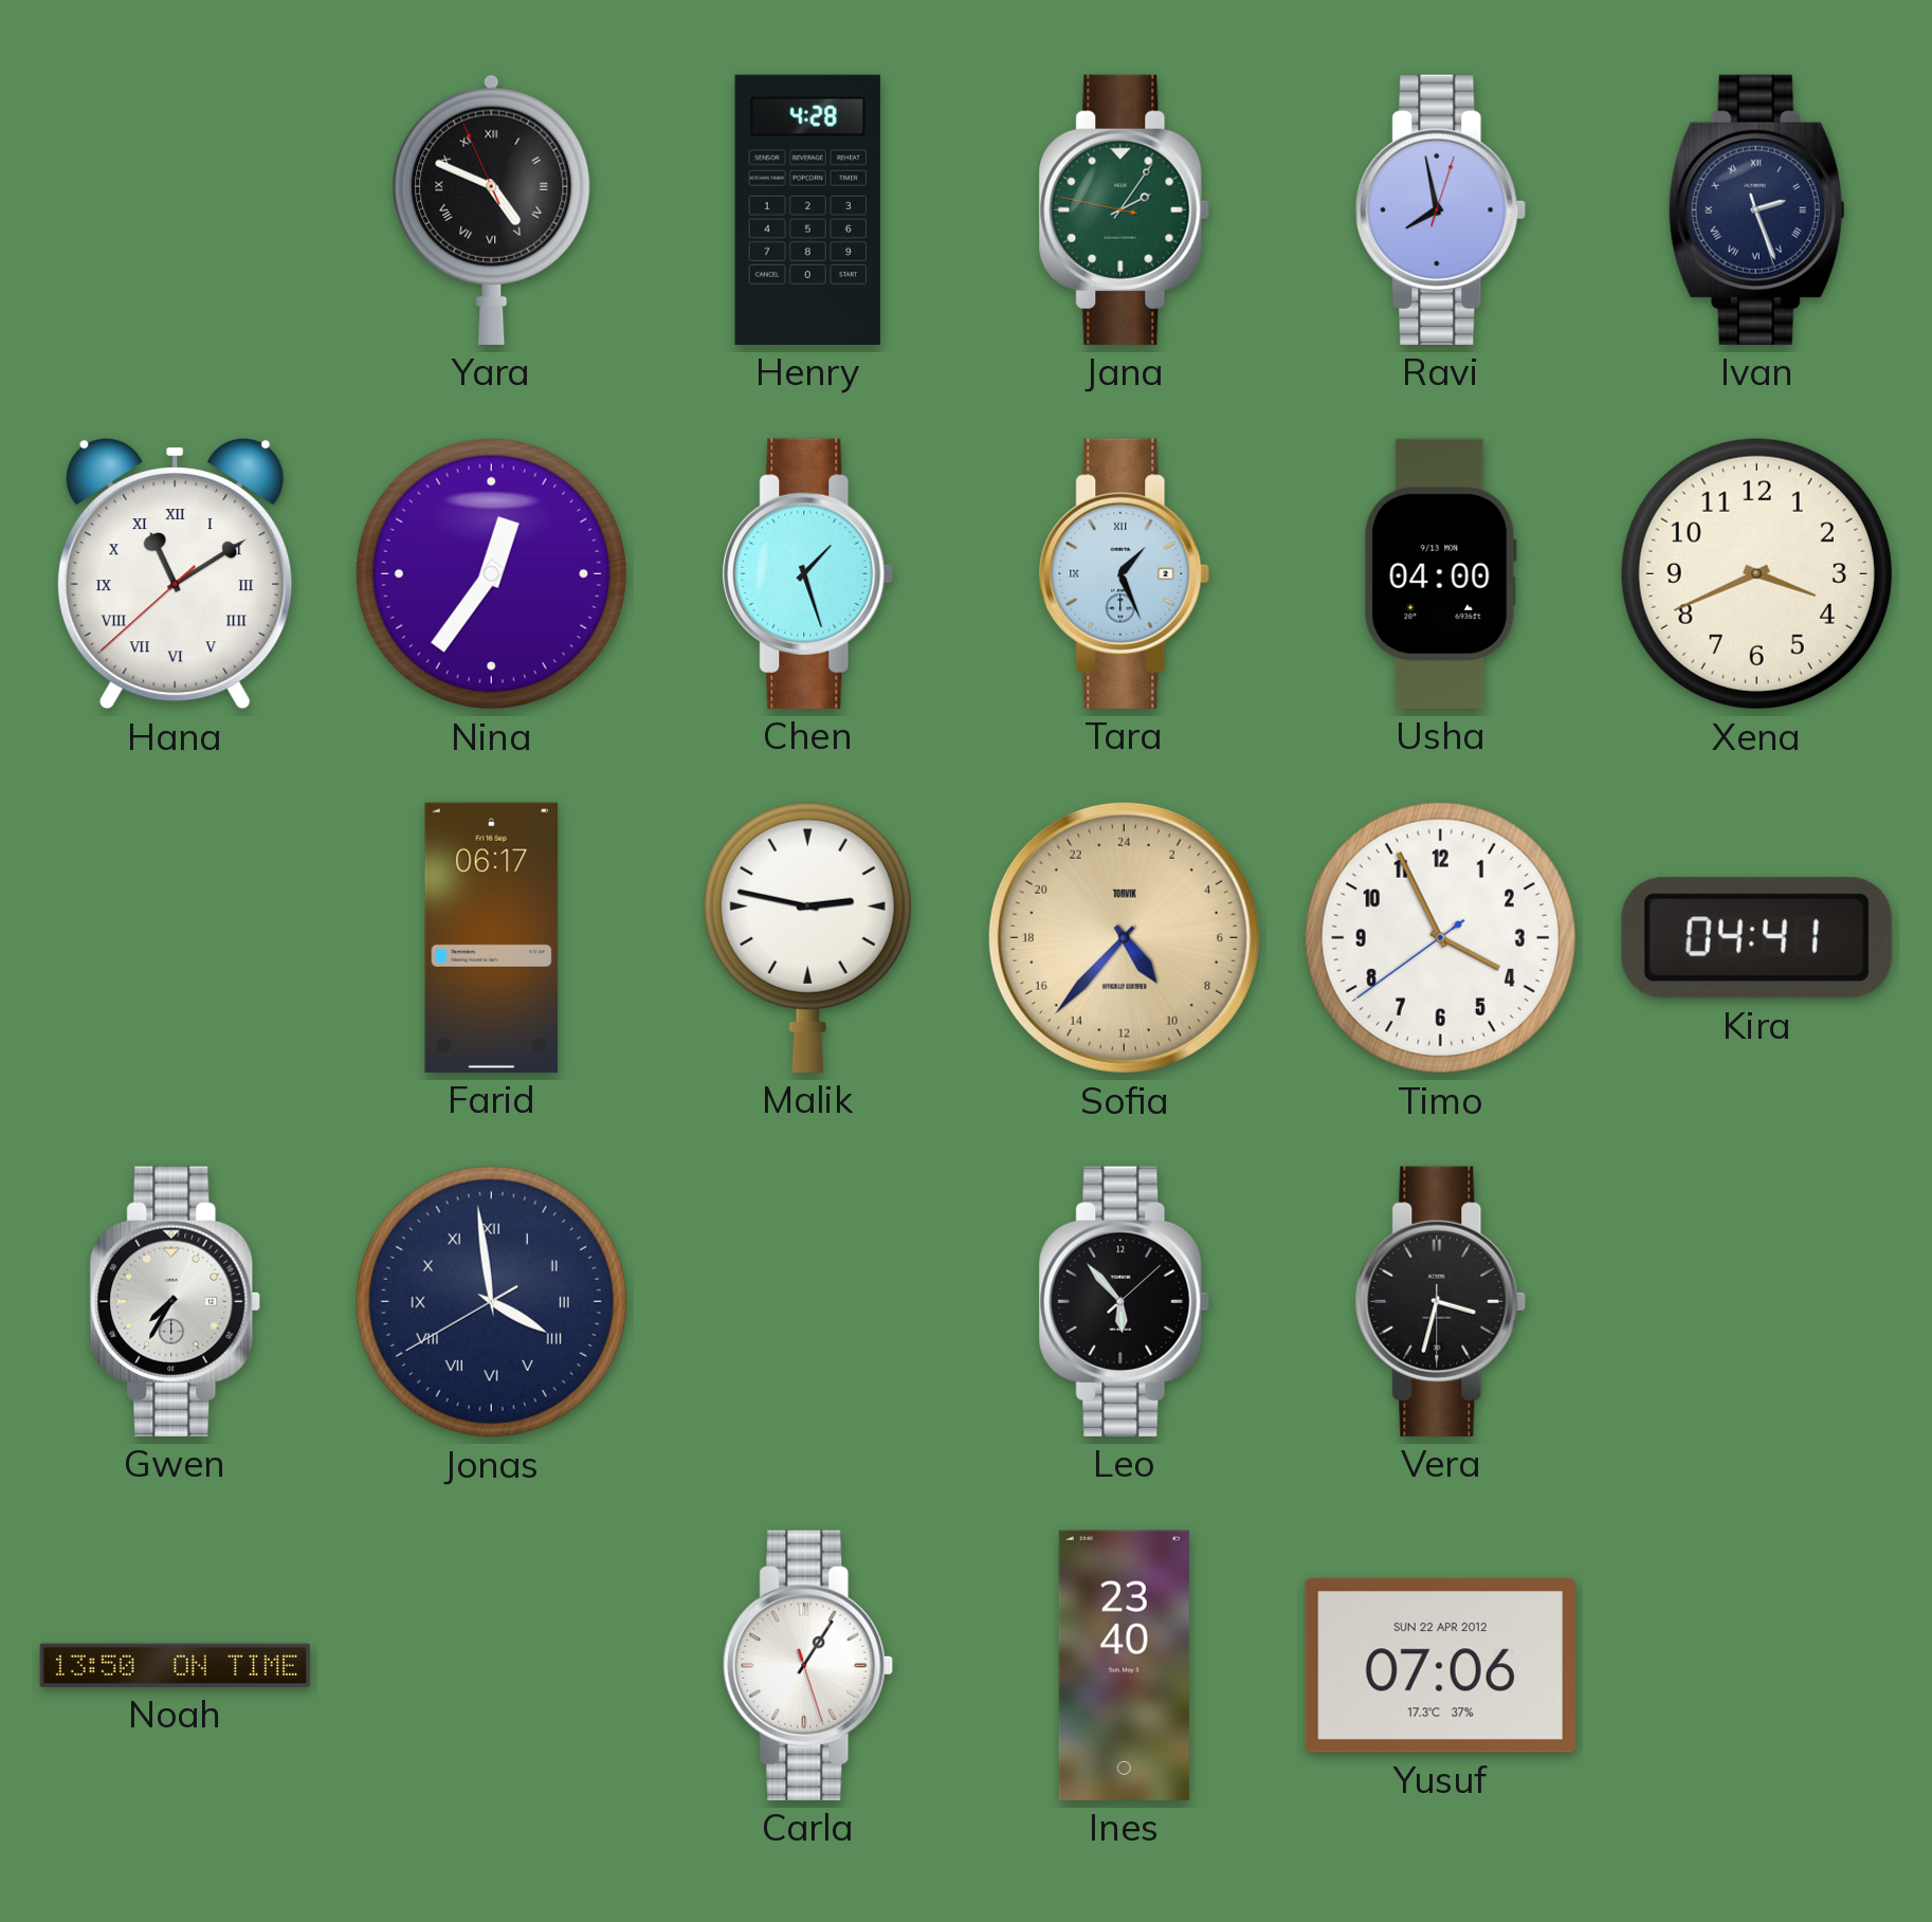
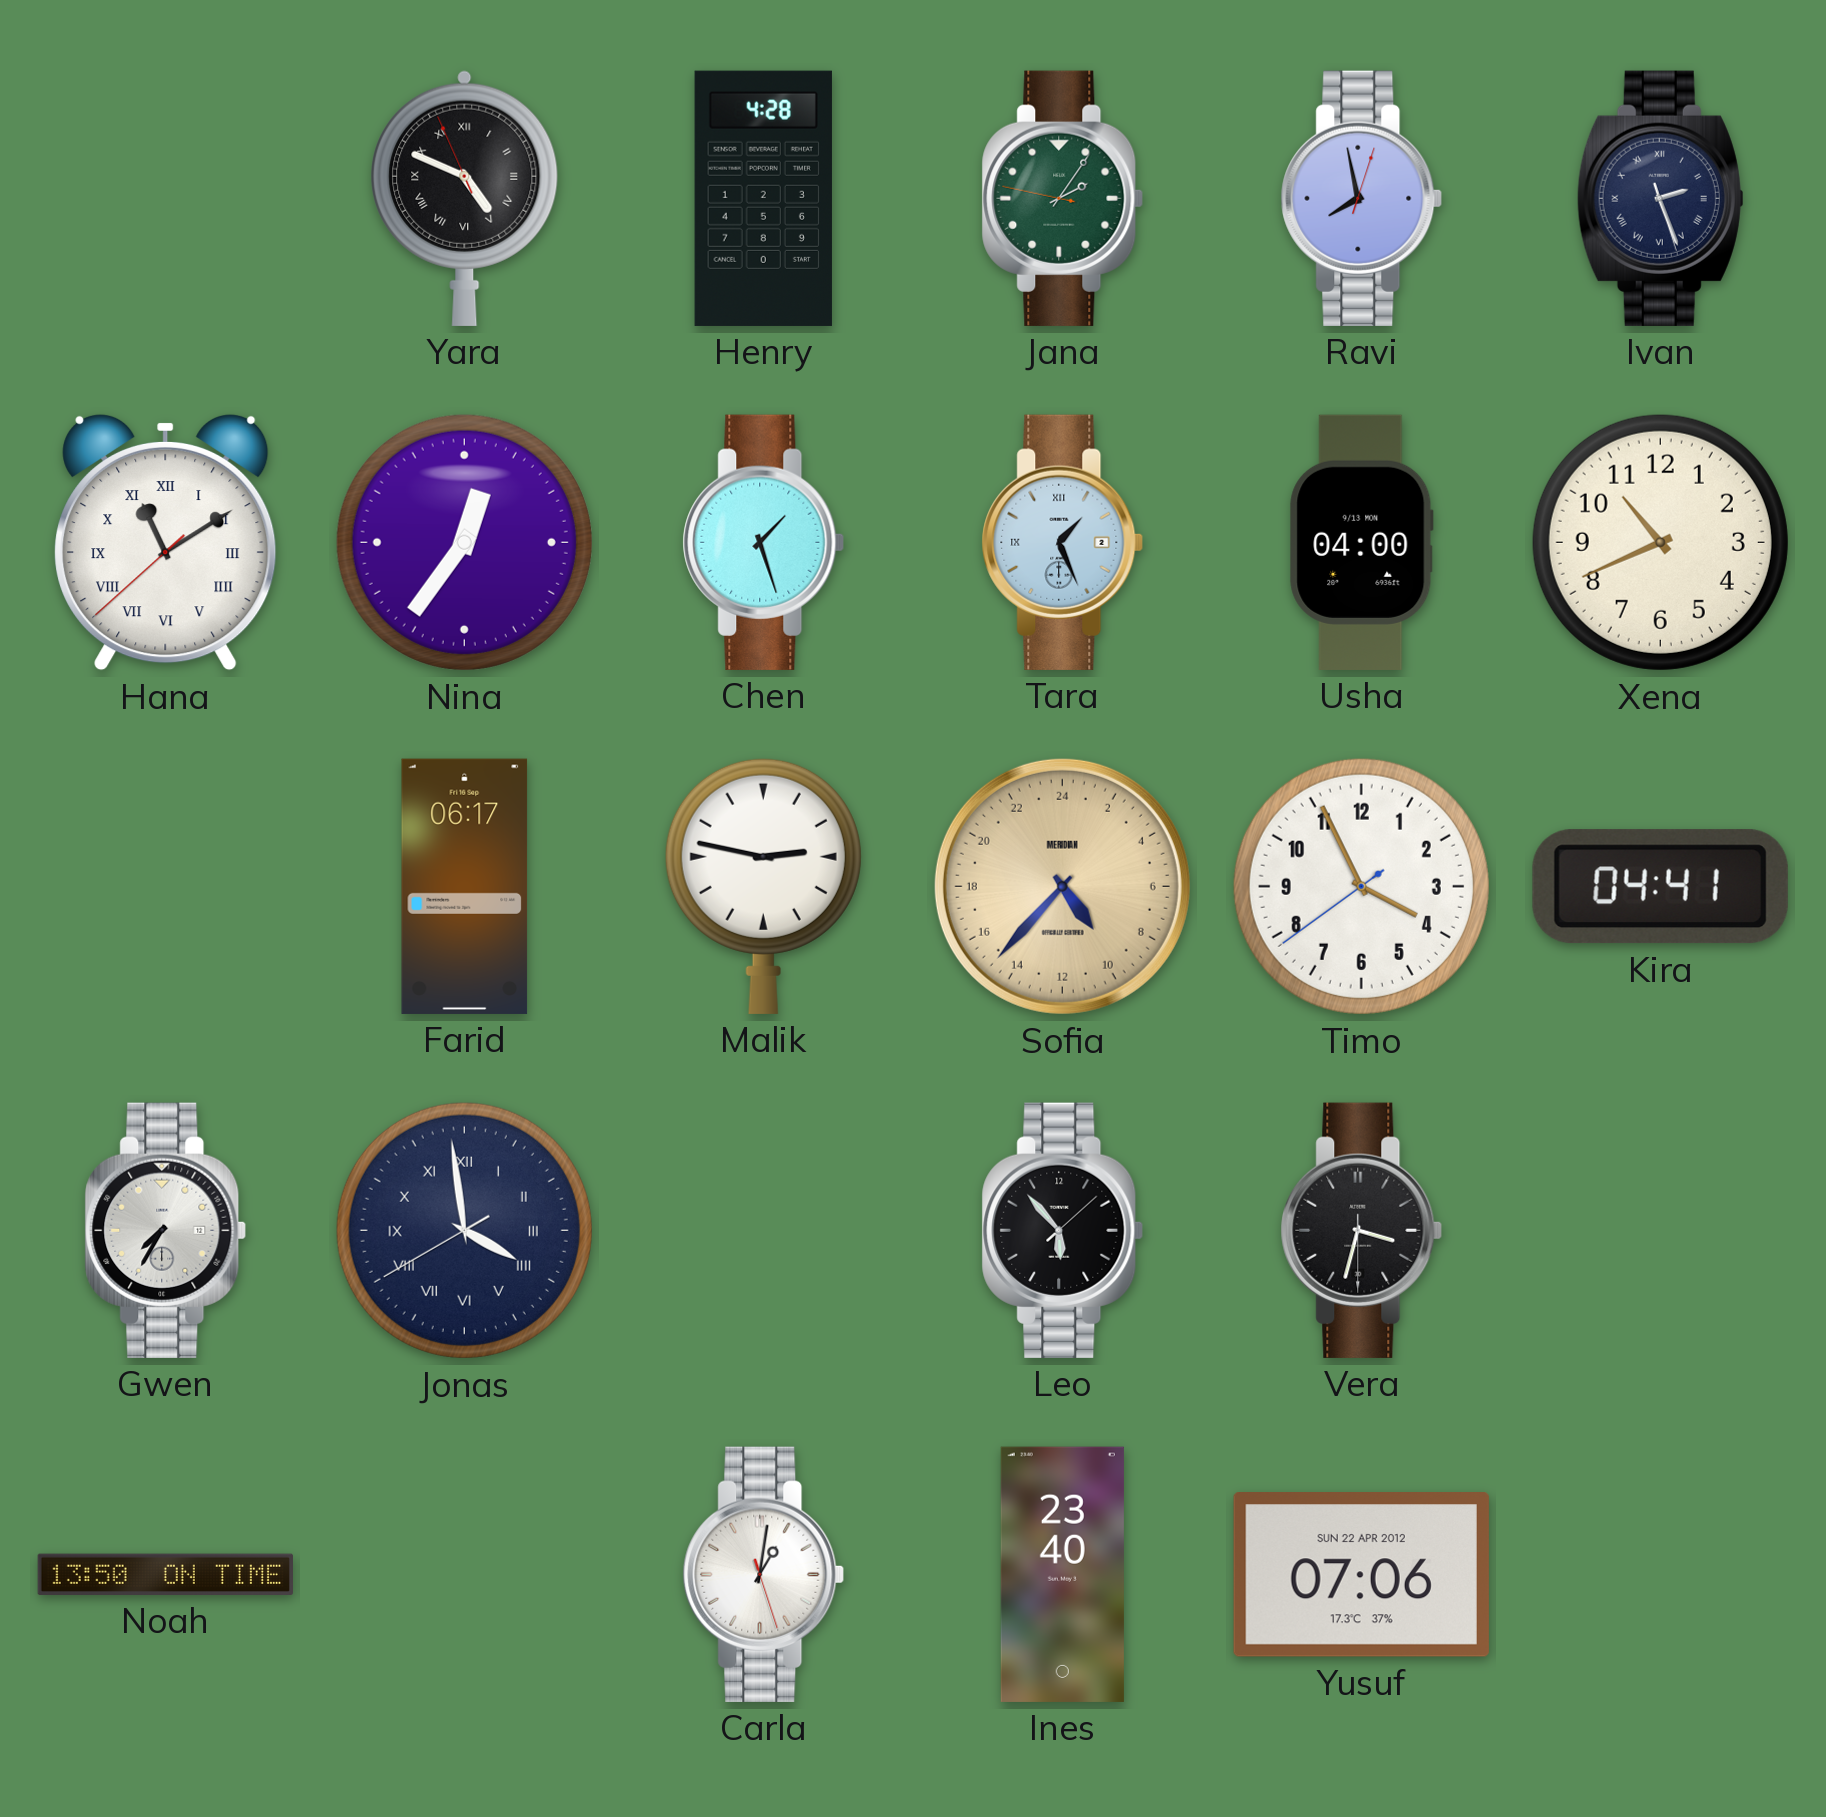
Xena: 3:41 -> 10:41 (1660, 542)
Sofia brand: TORVIK -> MERIDIAN (1062, 886)
Carla: 1:05 -> 1:01 (764, 1574)
